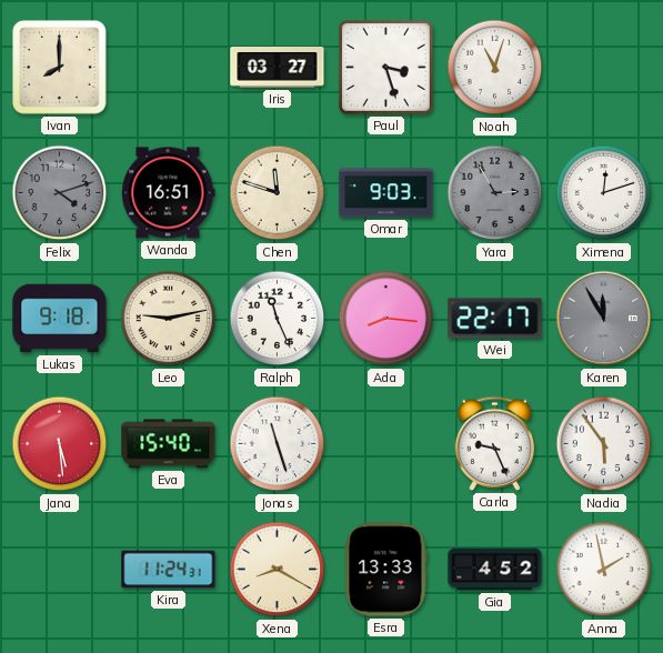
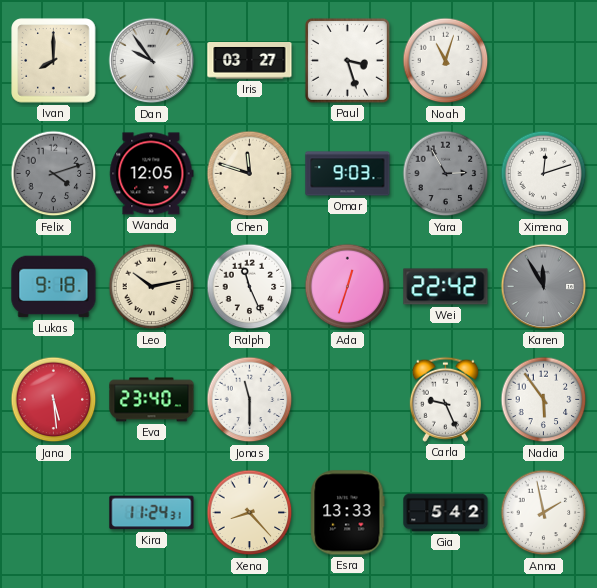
Dan: none -> 9:54 (152, 61)
Wanda: 16:51 -> 12:05 (152, 174)
Leo: 9:13 -> 10:13 (152, 287)
Ada: 8:16 -> 12:33 (348, 287)
Wei: 22:17 -> 22:42 (446, 287)
Eva: 15:40 -> 23:40 (152, 400)
Jonas: 11:27 -> 11:30 (250, 400)
Xena: 8:20 -> 8:23 (250, 513)
Gia: 4:52 -> 5:42 (446, 513)
